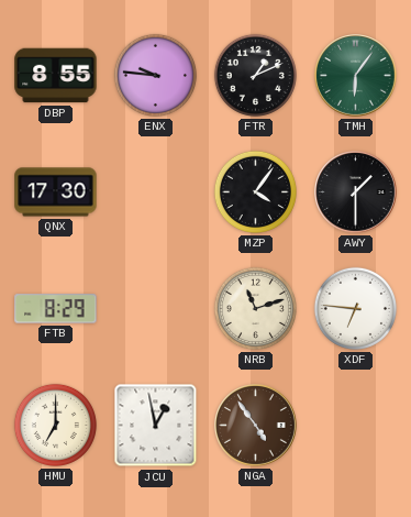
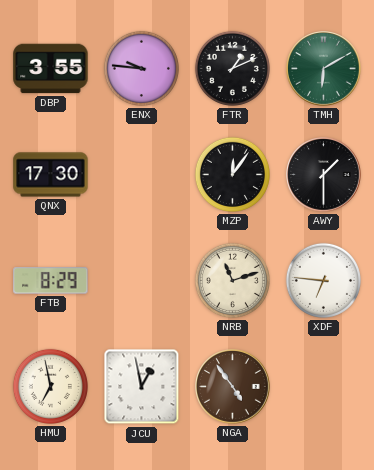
DBP: 8:55 -> 3:55 (51, 69)
TMH: 6:06 -> 6:10 (324, 69)
MZP: 4:06 -> 12:06 (232, 174)
HMU: 7:00 -> 6:58 (50, 386)
